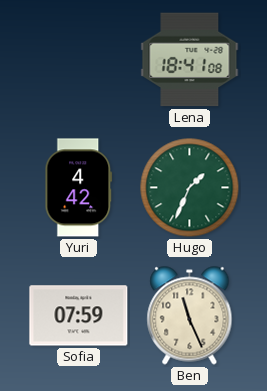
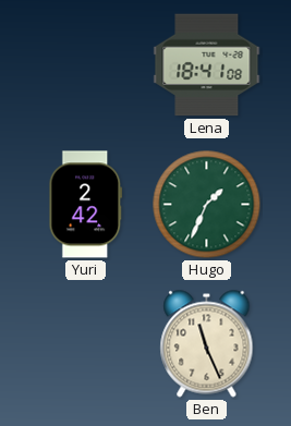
Yuri: 4:42 -> 2:42 (86, 205)
Sofia: 07:59 -> none (79, 316)
